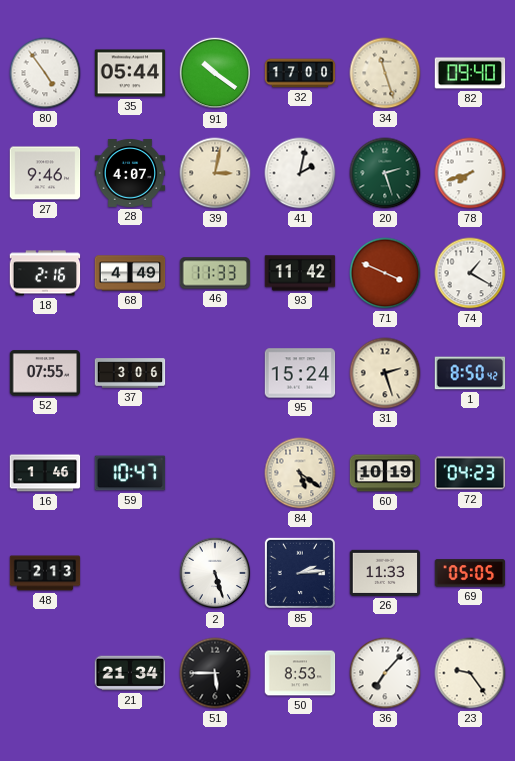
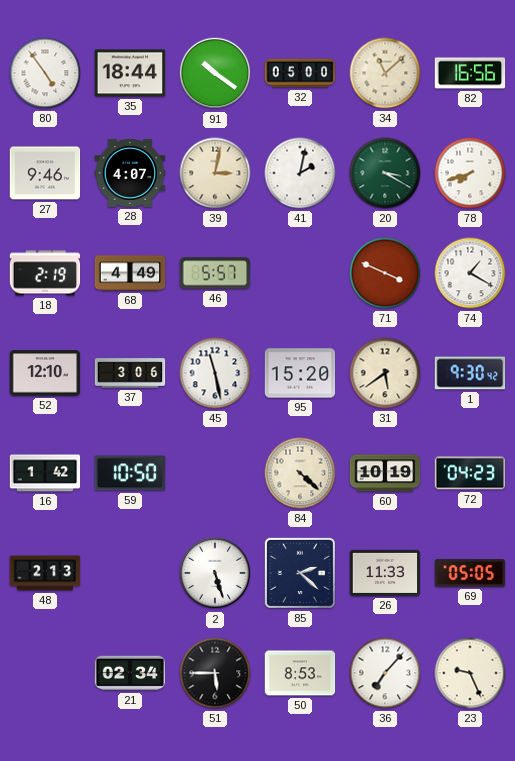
35: 05:44 -> 18:44 (130, 73)
32: 17:00 -> 05:00 (300, 73)
34: 11:27 -> 11:08 (385, 73)
82: 09:40 -> 16:56 (470, 73)
20: 2:27 -> 3:20 (385, 173)
18: 2:16 -> 2:19 (45, 273)
46: 11:33 -> 5:57 (215, 273)
93: 11:42 -> none (300, 273)
52: 07:55 -> 12:10 (45, 373)
45: none -> 11:28 (215, 373)
95: 15:24 -> 15:20 (300, 373)
31: 2:27 -> 5:39 (385, 373)
1: 8:50 -> 9:30 (470, 373)
16: 1:46 -> 1:42 (45, 473)
59: 10:47 -> 10:50 (130, 473)
84: 5:21 -> 4:22 (300, 473)
85: 2:14 -> 2:22 (300, 573)
21: 21:34 -> 02:34 (130, 673)
23: 9:24 -> 9:26 (470, 673)
